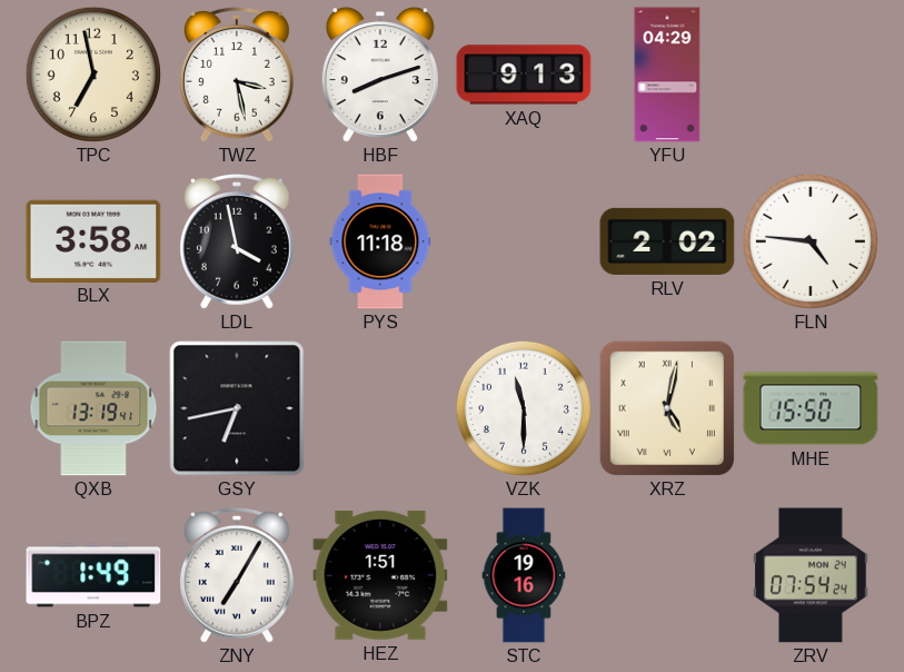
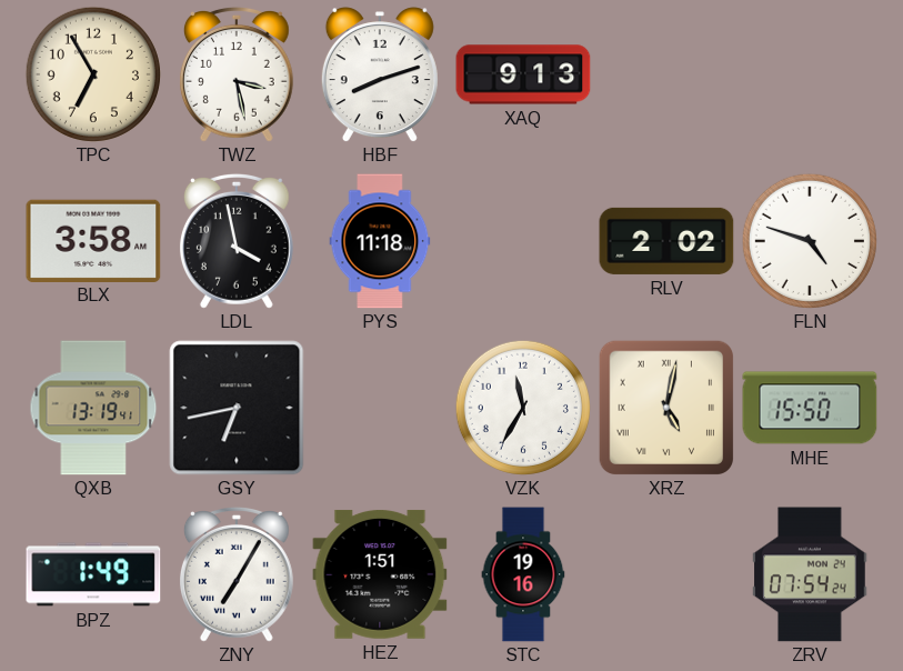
TPC: 6:58 -> 6:55 (93, 74)
YFU: 04:29 -> none (667, 75)
FLN: 4:46 -> 4:48 (810, 241)
VZK: 11:30 -> 11:35 (523, 408)
